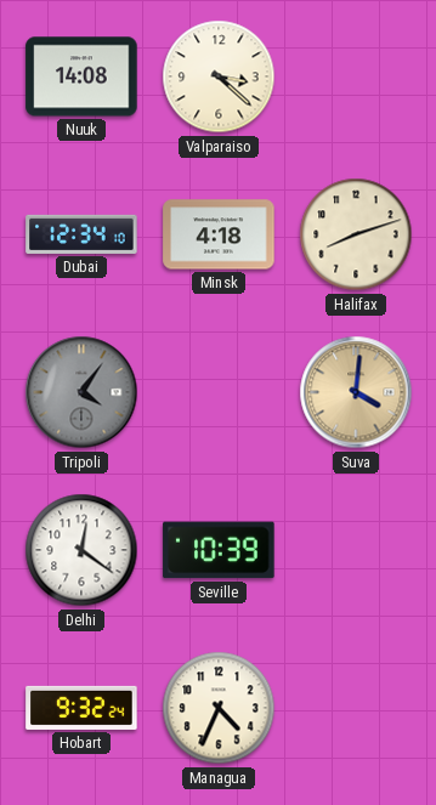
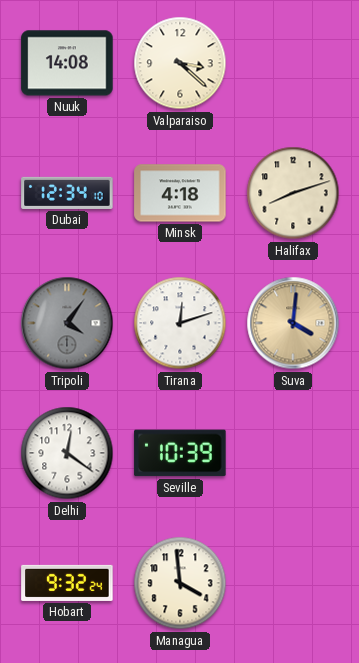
Tirana: none -> 12:12 (180, 323)
Managua: 4:34 -> 3:59 (180, 583)
